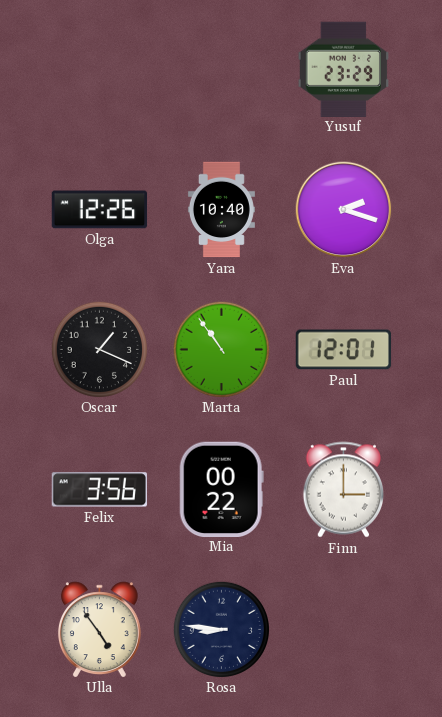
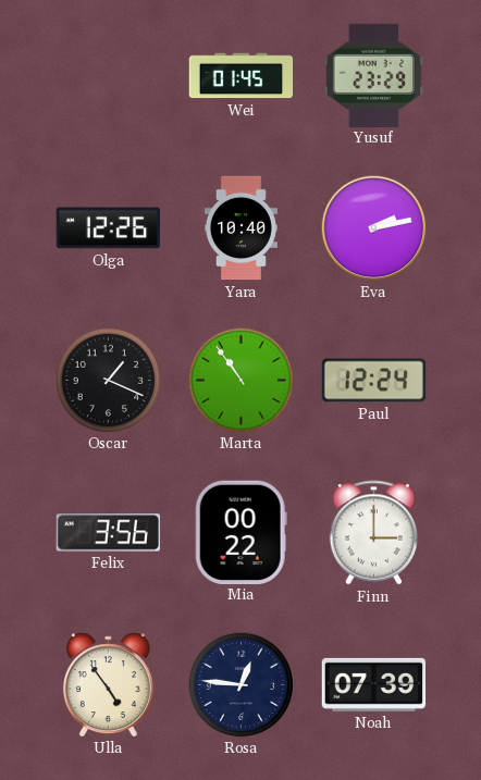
Wei: none -> 01:45 (242, 76)
Eva: 2:18 -> 2:13 (374, 228)
Paul: 12:01 -> 12:24 (374, 381)
Rosa: 8:46 -> 12:46 (240, 684)
Noah: none -> 07:39 (374, 684)
